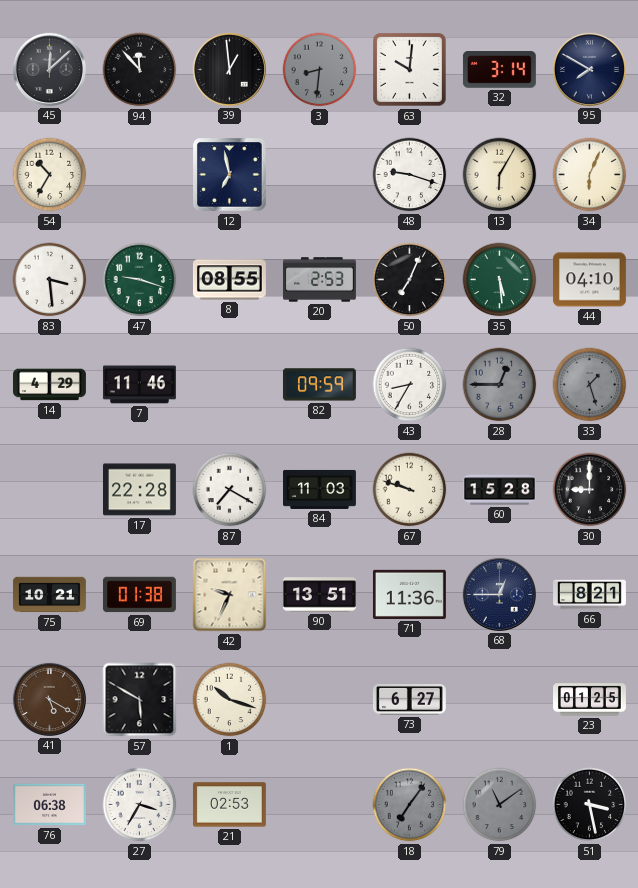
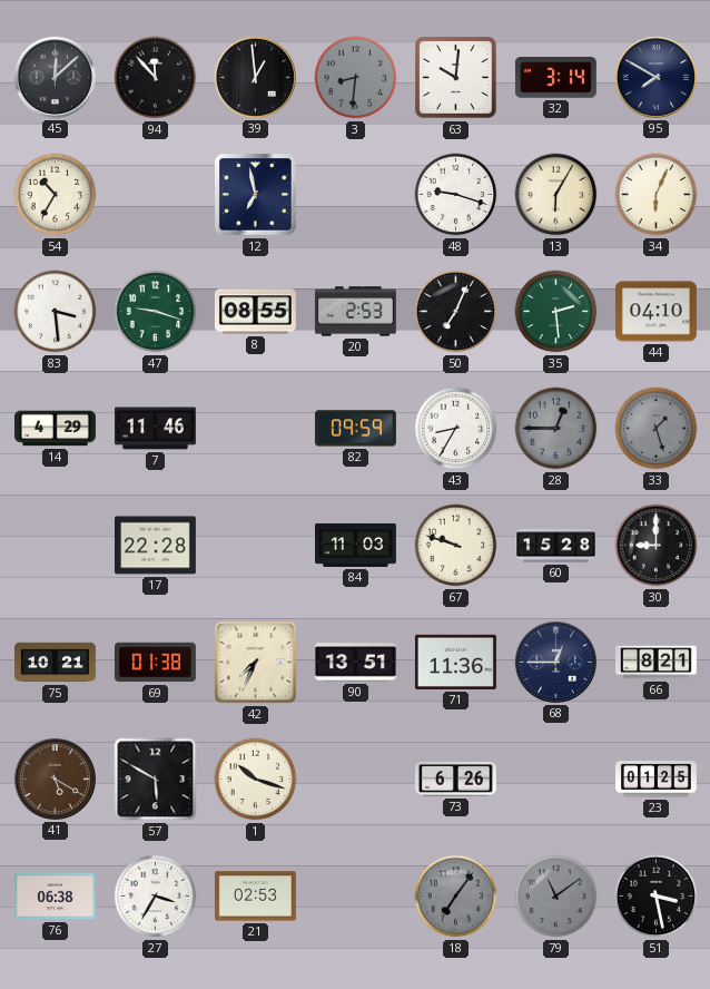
35: 5:29 -> 2:29 (556, 312)
87: 7:20 -> none (230, 490)
42: 9:34 -> 7:34 (256, 663)
73: 6:27 -> 6:26 (455, 780)
